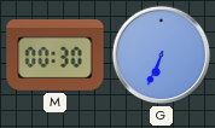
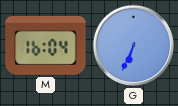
M: 00:30 -> 16:04 (46, 45)
